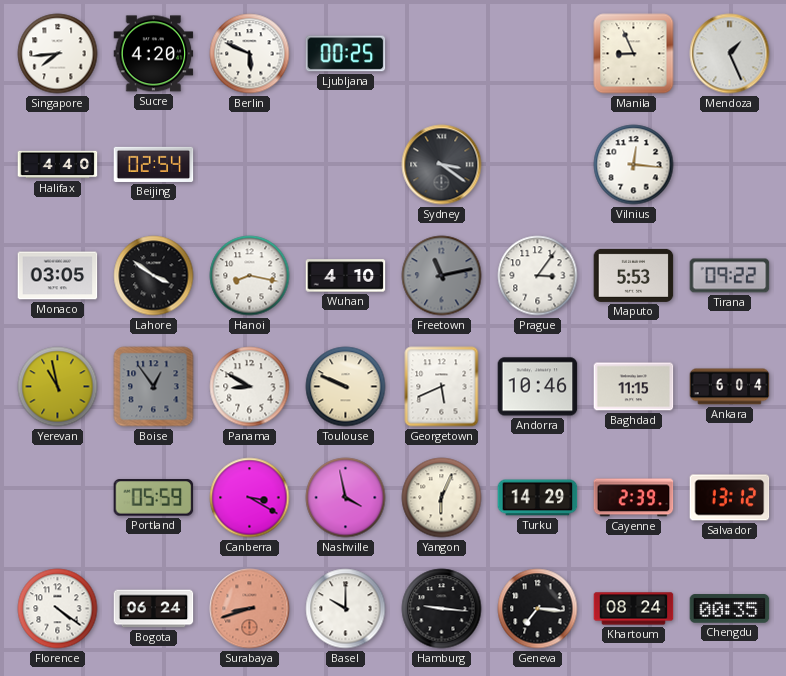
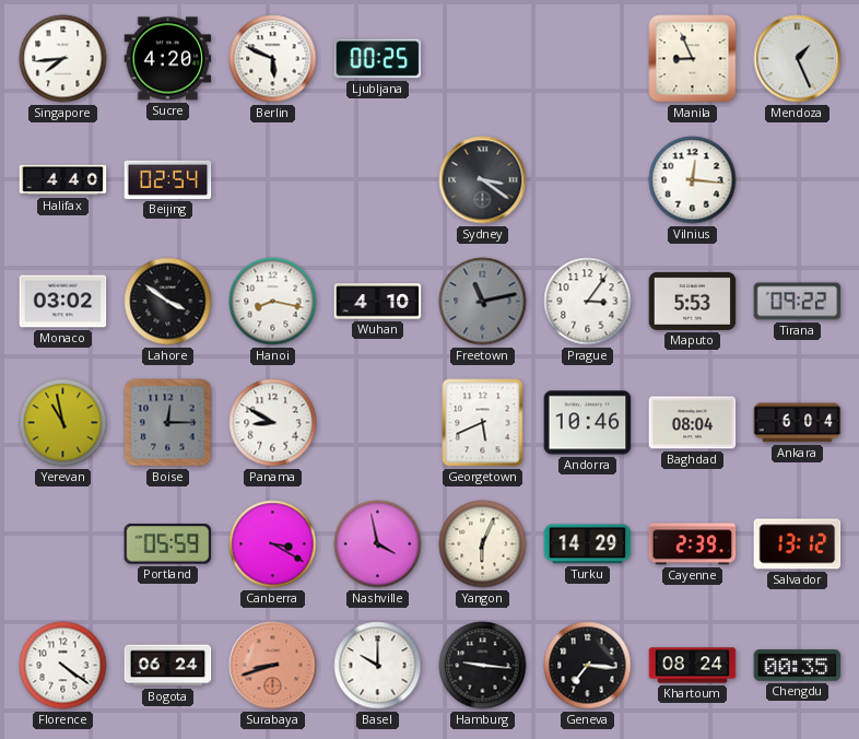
Monaco: 03:05 -> 03:02 (63, 302)
Boise: 12:54 -> 12:15 (168, 423)
Toulouse: 9:49 -> none (346, 387)
Baghdad: 11:15 -> 08:04 (693, 423)
